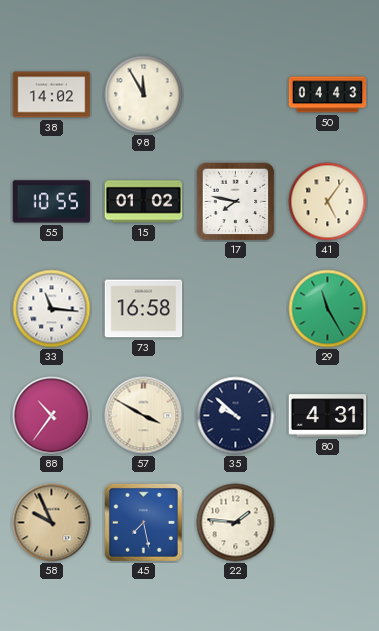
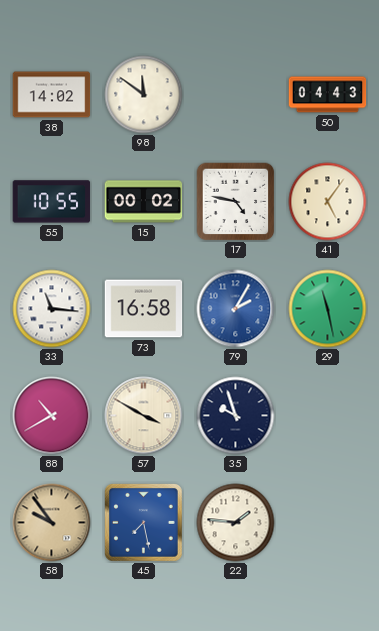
98: 11:55 -> 11:51 (144, 95)
15: 01:02 -> 00:02 (144, 202)
17: 7:47 -> 4:47 (236, 202)
79: none -> 2:05 (236, 309)
29: 11:25 -> 11:28 (328, 309)
88: 10:36 -> 10:40 (52, 416)
35: 9:52 -> 9:57 (236, 416)
80: 4:31 -> none (328, 416)
58: 9:56 -> 9:54 (52, 523)
